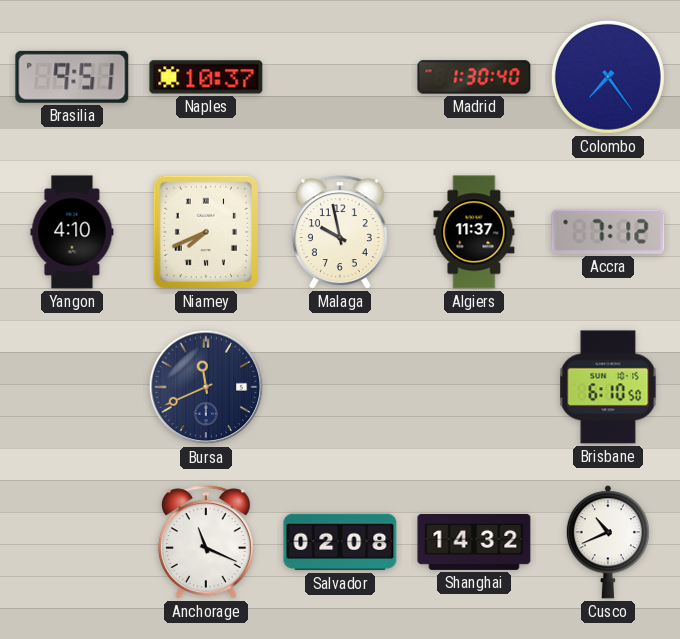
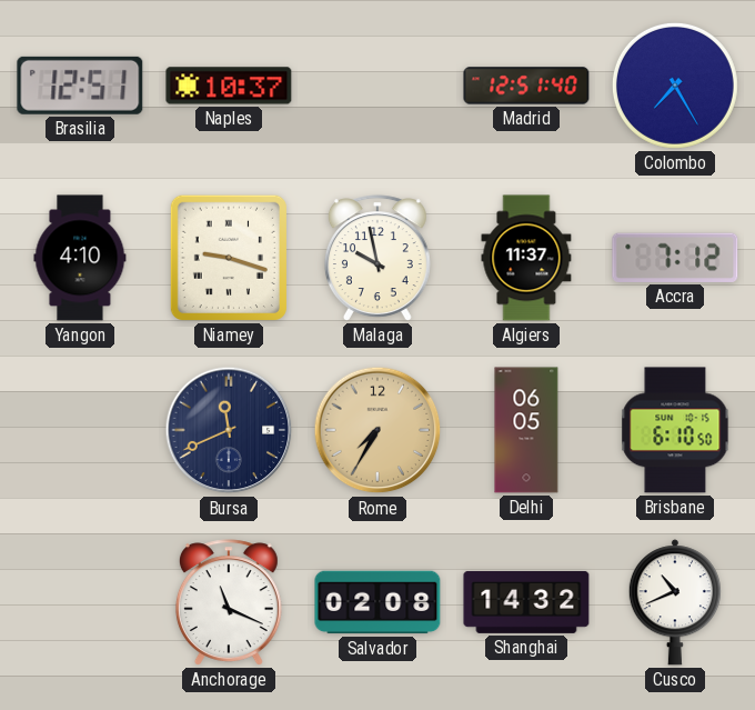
Brasilia: 9:51 -> 12:51 (80, 86)
Madrid: 1:30 -> 12:51 (526, 86)
Colombo: 7:24 -> 7:25 (675, 86)
Niamey: 7:41 -> 9:18 (229, 258)
Rome: none -> 7:35 (377, 430)
Delhi: none -> 06:05 (526, 430)
